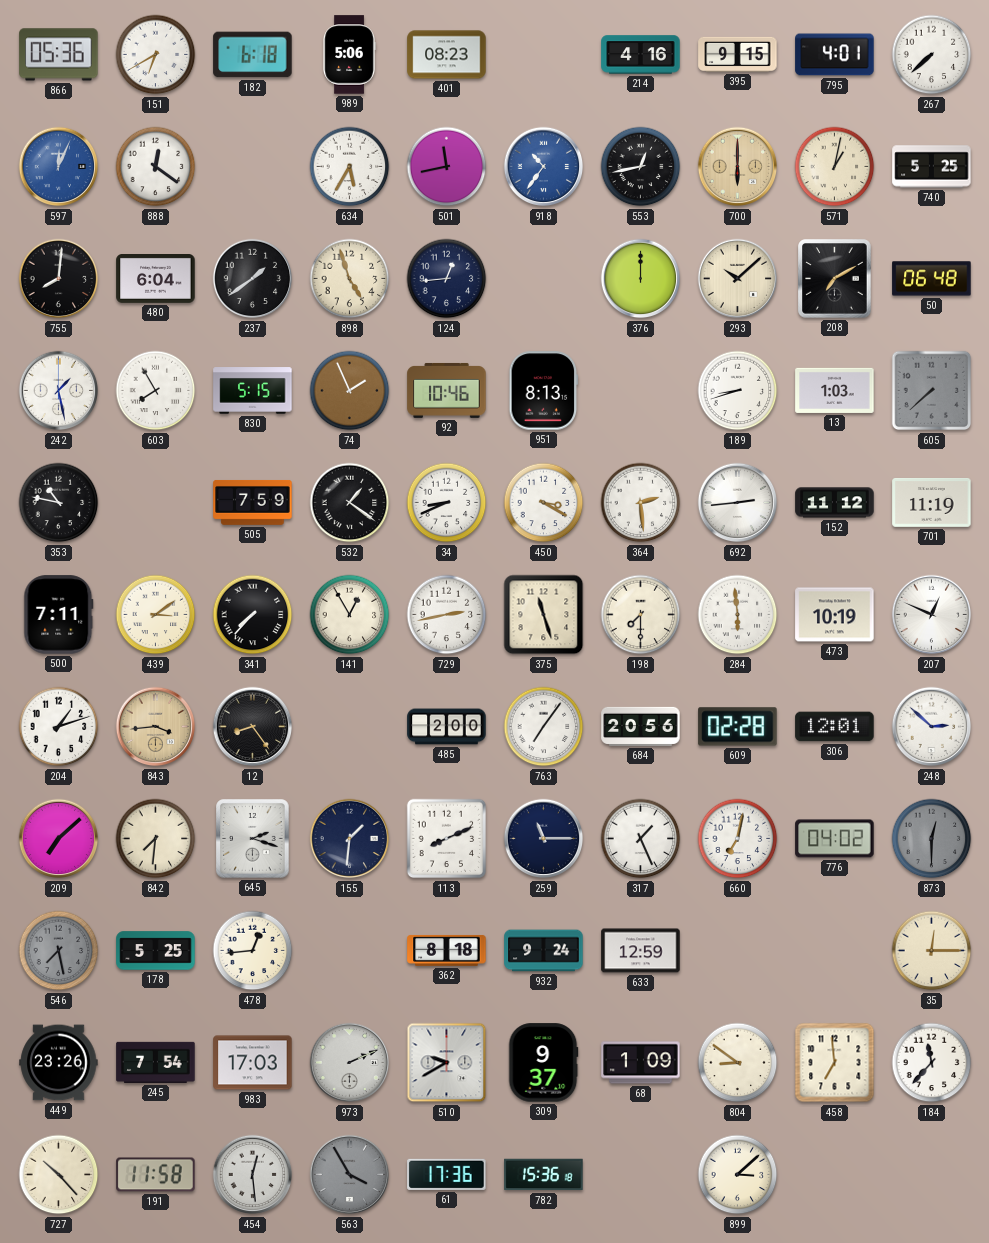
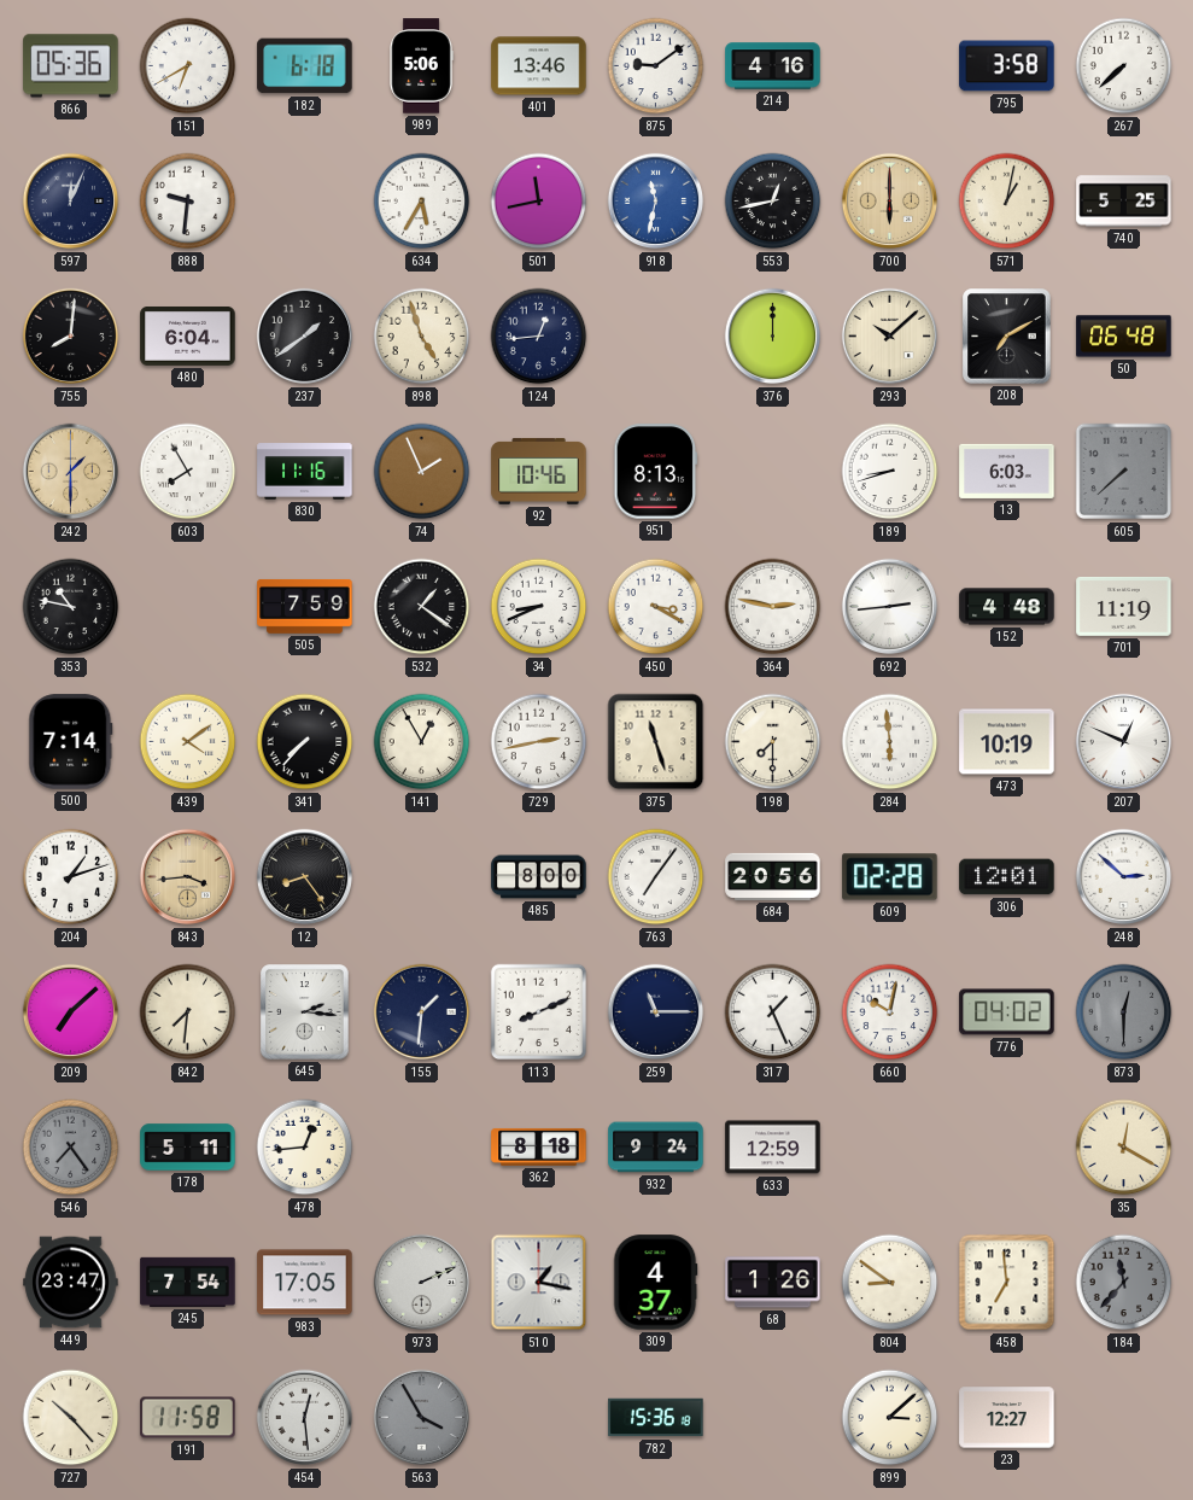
401: 08:23 -> 13:46 (539, 66)
875: none -> 9:09 (656, 66)
395: 9:15 -> none (738, 54)
795: 4:01 -> 3:58 (1007, 66)
597 dial: blue -> navy (71, 202)
888: 12:21 -> 9:31 (188, 202)
918: 10:36 -> 11:32 (656, 202)
242: 1:28 -> 1:30 (71, 472)
242 dial: white -> champagne (71, 472)
830: 5:15 -> 11:16 (305, 472)
13: 1:03 -> 6:03 (1007, 471)
364: 2:29 -> 2:47 (773, 607)
152: 11:12 -> 4:48 (1007, 607)
500: 7:11 -> 7:14 (71, 742)
439: 3:09 -> 4:09 (188, 742)
485: 2:00 -> 8:00 (539, 877)
645: 2:18 -> 2:16 (305, 1012)
660: 7:02 -> 10:02 (890, 1012)
546: 7:28 -> 7:24 (71, 1148)
178: 5:25 -> 5:11 (188, 1148)
35: 12:15 -> 12:20 (1124, 1148)
449: 23:26 -> 23:47 (71, 1283)
983: 17:03 -> 17:05 (305, 1283)
510: 9:40 -> 1:17 (539, 1283)
309: 9:37 -> 4:37 (655, 1283)
68: 1:09 -> 1:26 (773, 1283)
184 dial: white -> grey (1124, 1283)
61: 17:36 -> none (447, 1174)
23: none -> 12:27 (1007, 1418)
